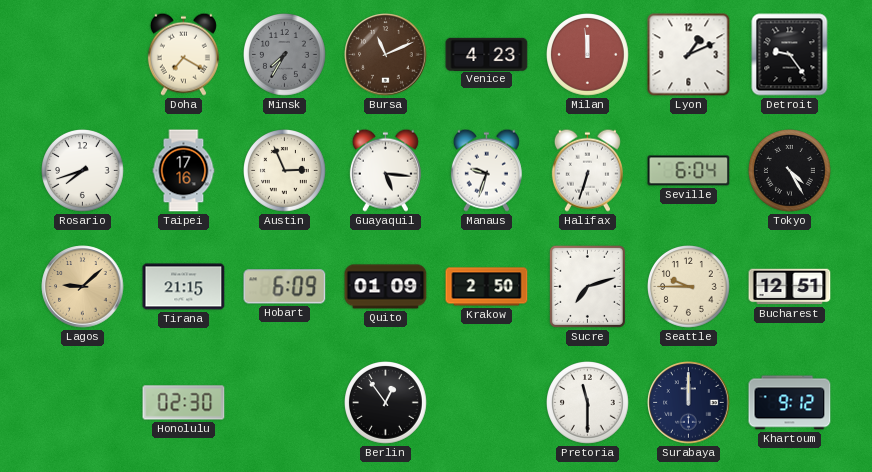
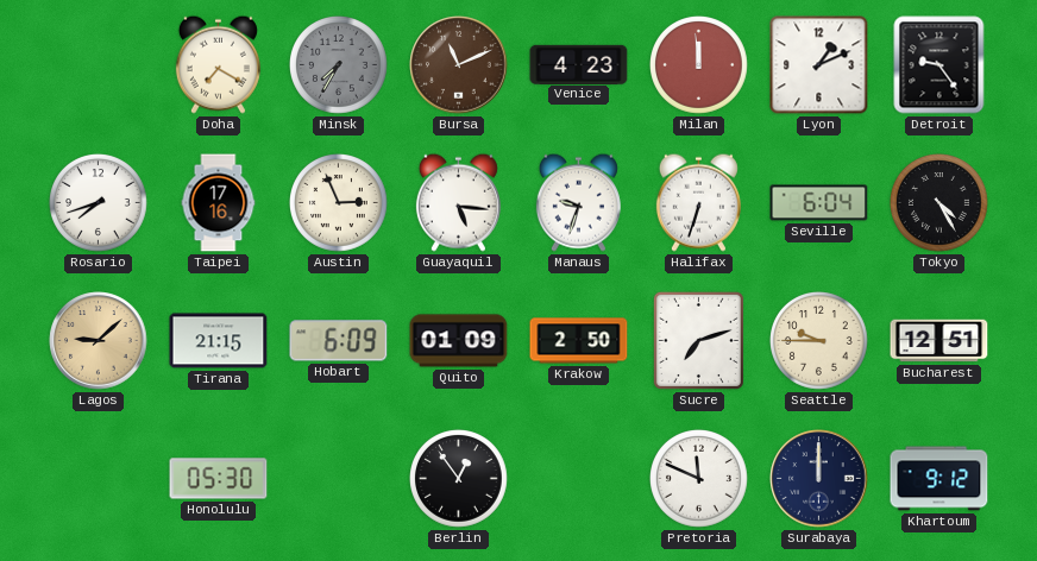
Honolulu: 02:30 -> 05:30 (219, 479)
Pretoria: 11:30 -> 11:49 (699, 479)
